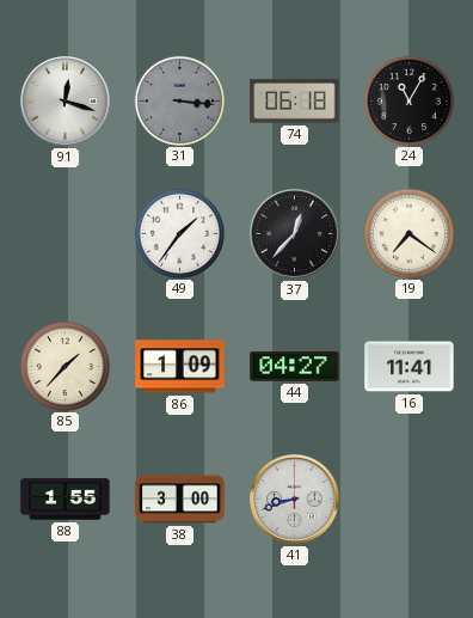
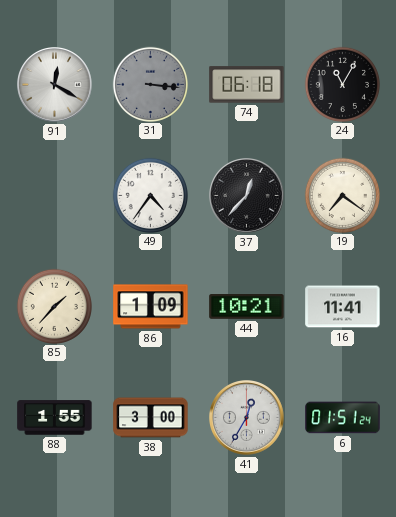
91: 12:18 -> 12:20 (55, 85)
49: 1:36 -> 4:36 (150, 195)
44: 04:27 -> 10:21 (247, 307)
41: 8:42 -> 12:35 (247, 418)
6: none -> 01:51 (343, 418)
